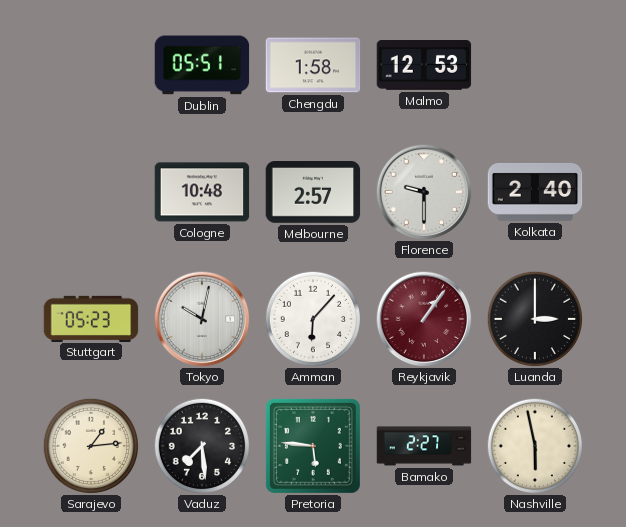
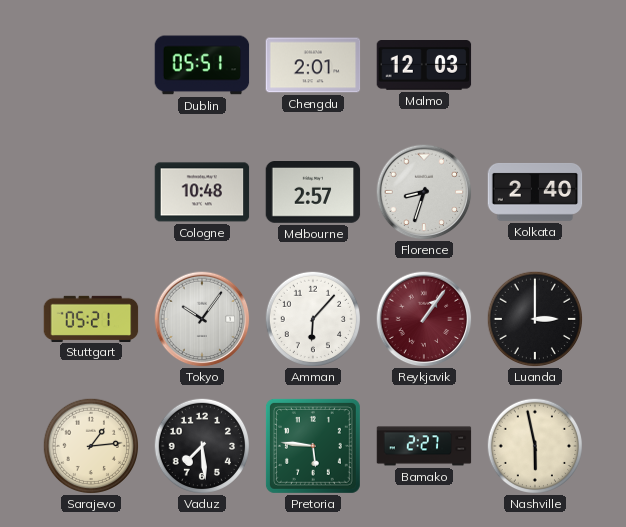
Chengdu: 1:58 -> 2:01 (313, 65)
Malmo: 12:53 -> 12:03 (424, 66)
Florence: 9:30 -> 8:33 (424, 192)
Stuttgart: 05:23 -> 05:21 (91, 318)
Tokyo: 10:02 -> 10:06 (202, 319)
